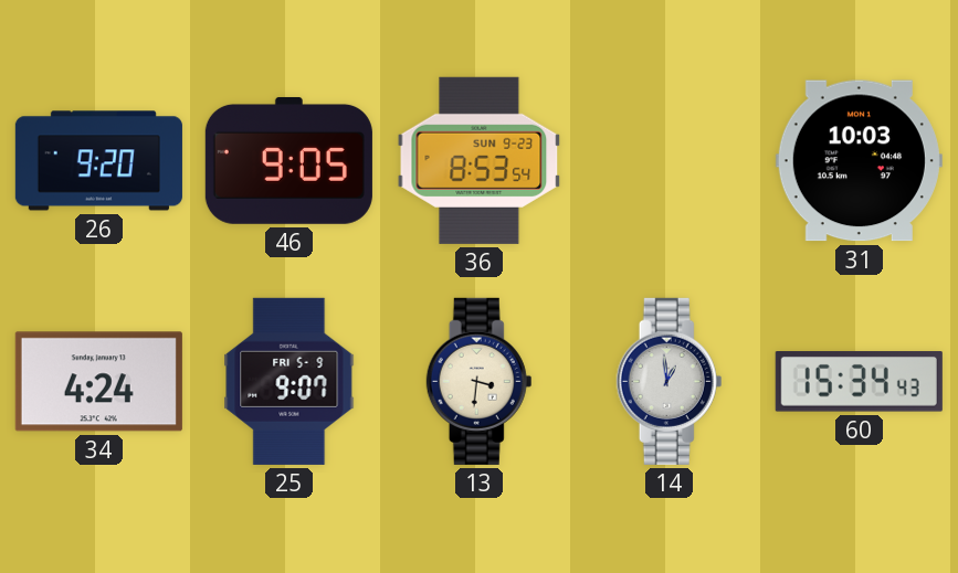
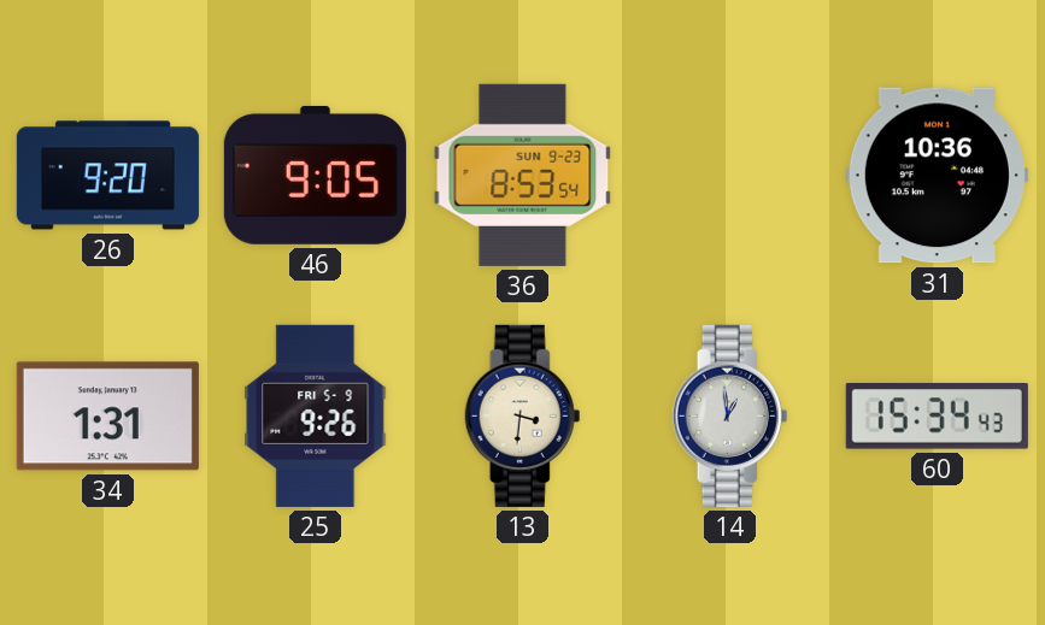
31: 10:03 -> 10:36 (937, 176)
34: 4:24 -> 1:31 (107, 417)
25: 9:07 -> 9:26 (316, 415)
